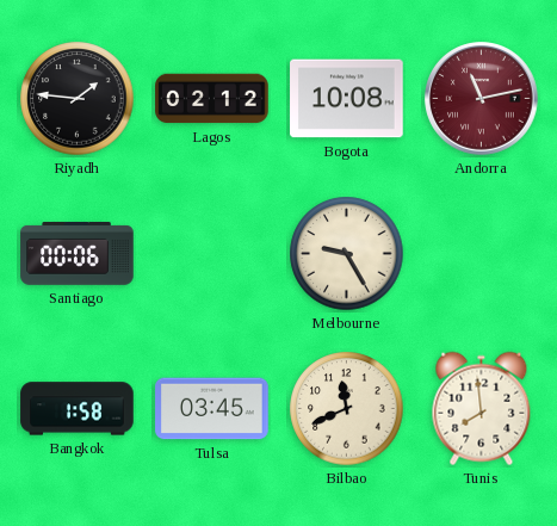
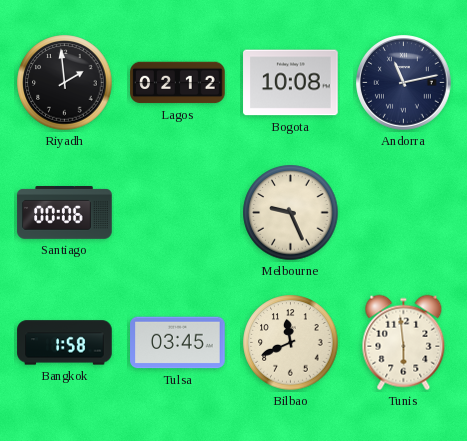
Riyadh: 1:46 -> 1:59 (65, 83)
Andorra dial: burgundy -> navy (404, 83)
Melbourne: 9:25 -> 9:26 (291, 213)
Tunis: 7:59 -> 5:59 (404, 343)
